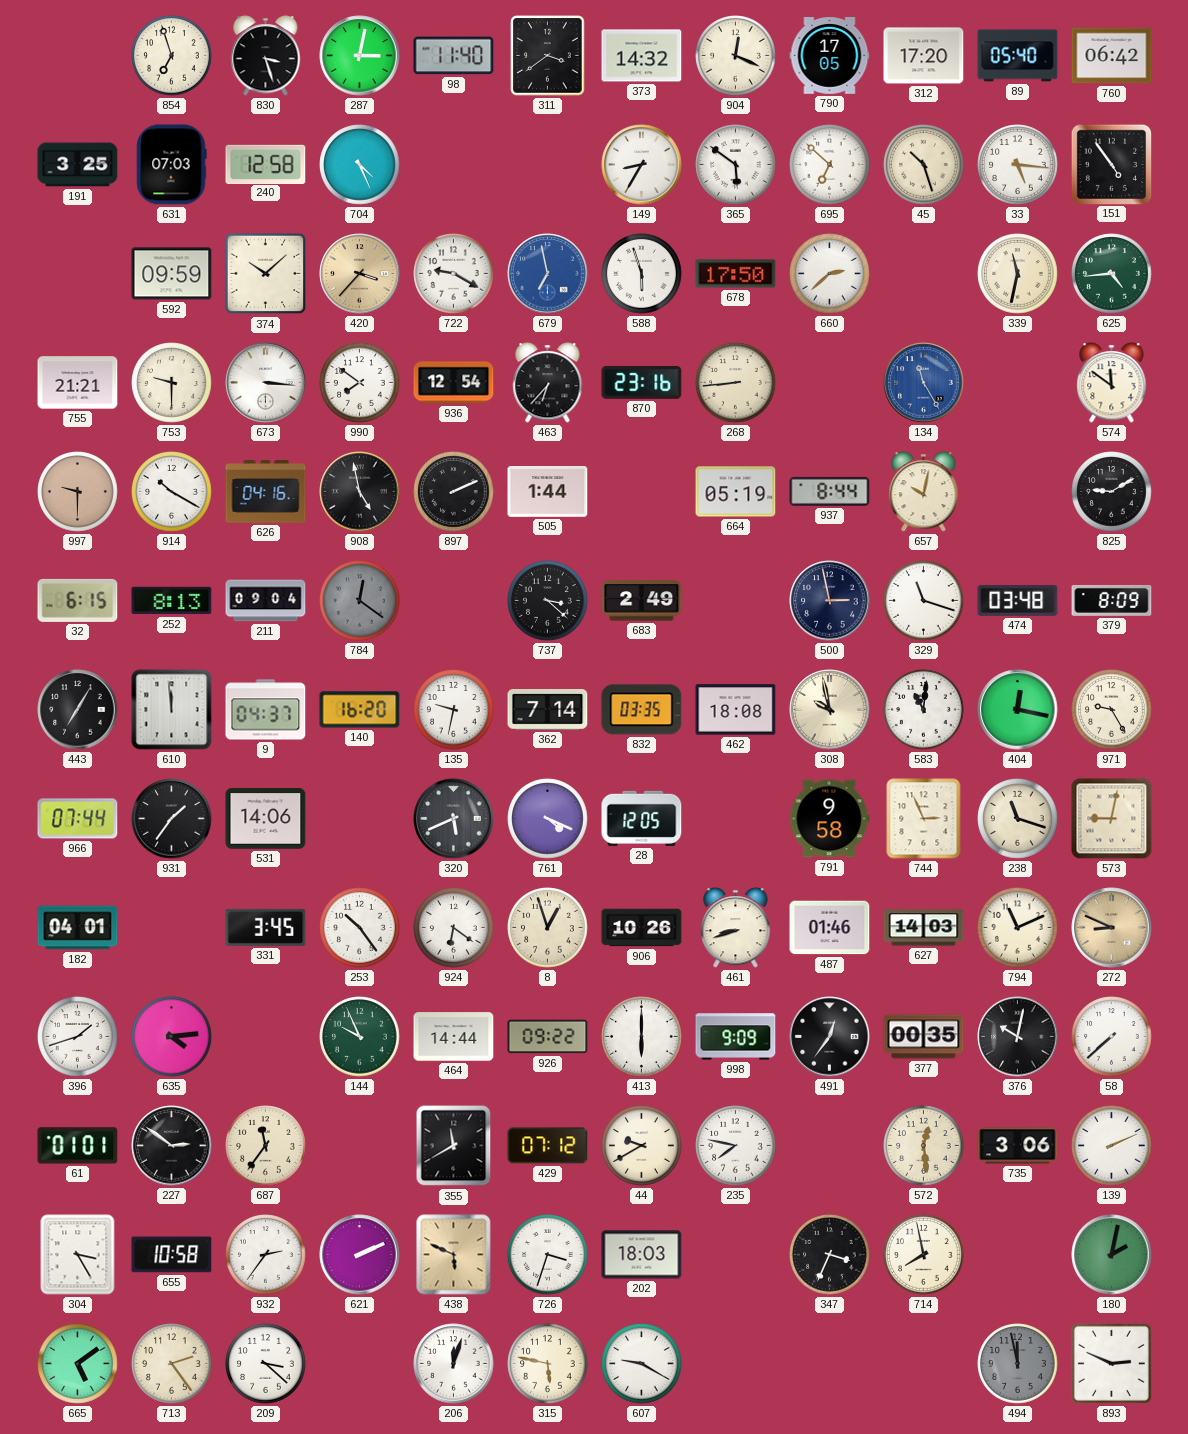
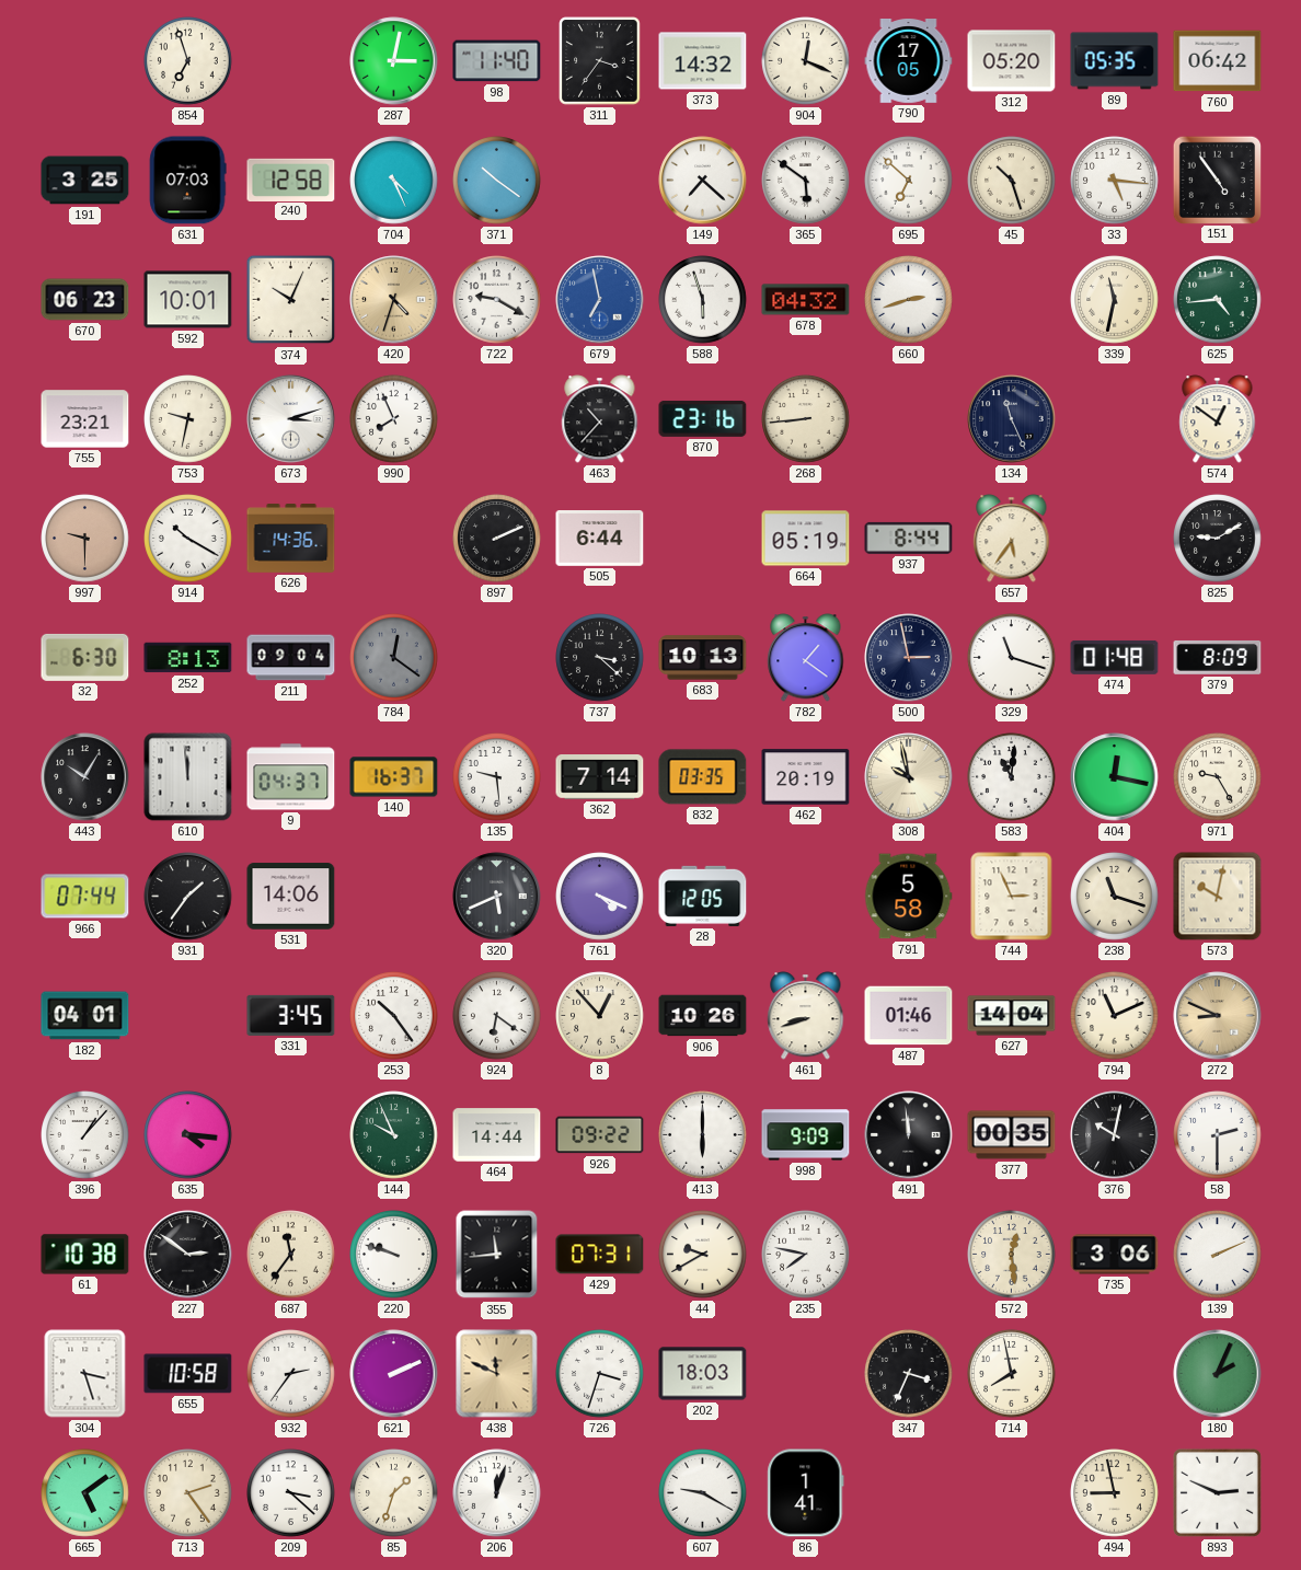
830: 3:27 -> none (266, 56)
311: 3:39 -> 3:36 (600, 61)
312: 17:20 -> 05:20 (1012, 61)
89: 05:40 -> 05:35 (1115, 61)
371: none -> 10:21 (497, 181)
149: 8:35 -> 7:22 (703, 181)
670: none -> 06:23 (85, 300)
592: 09:59 -> 10:01 (188, 300)
374: 10:08 -> 10:04 (291, 300)
420: 3:37 -> 4:33 (394, 300)
678: 17:50 -> 04:32 (806, 300)
660: 2:38 -> 2:42 (909, 300)
755: 21:21 -> 23:21 (85, 419)
753: 9:30 -> 9:32 (188, 419)
673: 3:16 -> 3:12 (291, 419)
990: 7:51 -> 7:56 (394, 419)
936: 12:54 -> none (454, 383)
463: 6:37 -> 10:37 (600, 419)
134: 11:25 -> 11:26 (1012, 419)
134 dial: blue -> navy (1012, 419)
574: 11:51 -> 12:51 (1218, 419)
626: 04:16 -> 14:36 (291, 539)
908: 4:58 -> none (360, 492)
505: 1:44 -> 6:44 (600, 539)
657: 10:02 -> 5:36 (1012, 539)
32: 6:15 -> 6:30 (85, 657)
683: 2:49 -> 10:13 (703, 658)
782: none -> 1:21 (806, 658)
474: 03:48 -> 01:48 (1115, 657)
443: 7:05 -> 10:05 (85, 777)
140: 16:20 -> 16:37 (394, 777)
135: 9:32 -> 9:29 (497, 777)
462: 18:08 -> 20:19 (806, 777)
791: 9:58 -> 5:58 (909, 897)
573: 9:02 -> 10:02 (1218, 897)
8: 12:57 -> 12:53 (600, 1016)
627: 14:03 -> 14:04 (1012, 1016)
396: 1:42 -> 1:07 (85, 1135)
635: 4:14 -> 4:16 (188, 1135)
491: 12:36 -> 11:59 (909, 1135)
58: 7:38 -> 2:30 (1218, 1135)
61: 01:01 -> 10:38 (85, 1255)
220: none -> 9:48 (394, 1255)
355: 11:40 -> 11:44 (497, 1255)
429: 07:12 -> 07:31 (600, 1255)
304: 3:25 -> 3:27 (85, 1374)
438: 5:49 -> 11:49 (497, 1374)
180: 2:02 -> 2:04 (1218, 1374)
85: none -> 1:33 (394, 1493)
315: 5:47 -> none (548, 1364)
86: none -> 1:41 (806, 1493)
494: 11:58 -> 8:58 (1115, 1493)
494 dial: grey -> cream (1115, 1493)
